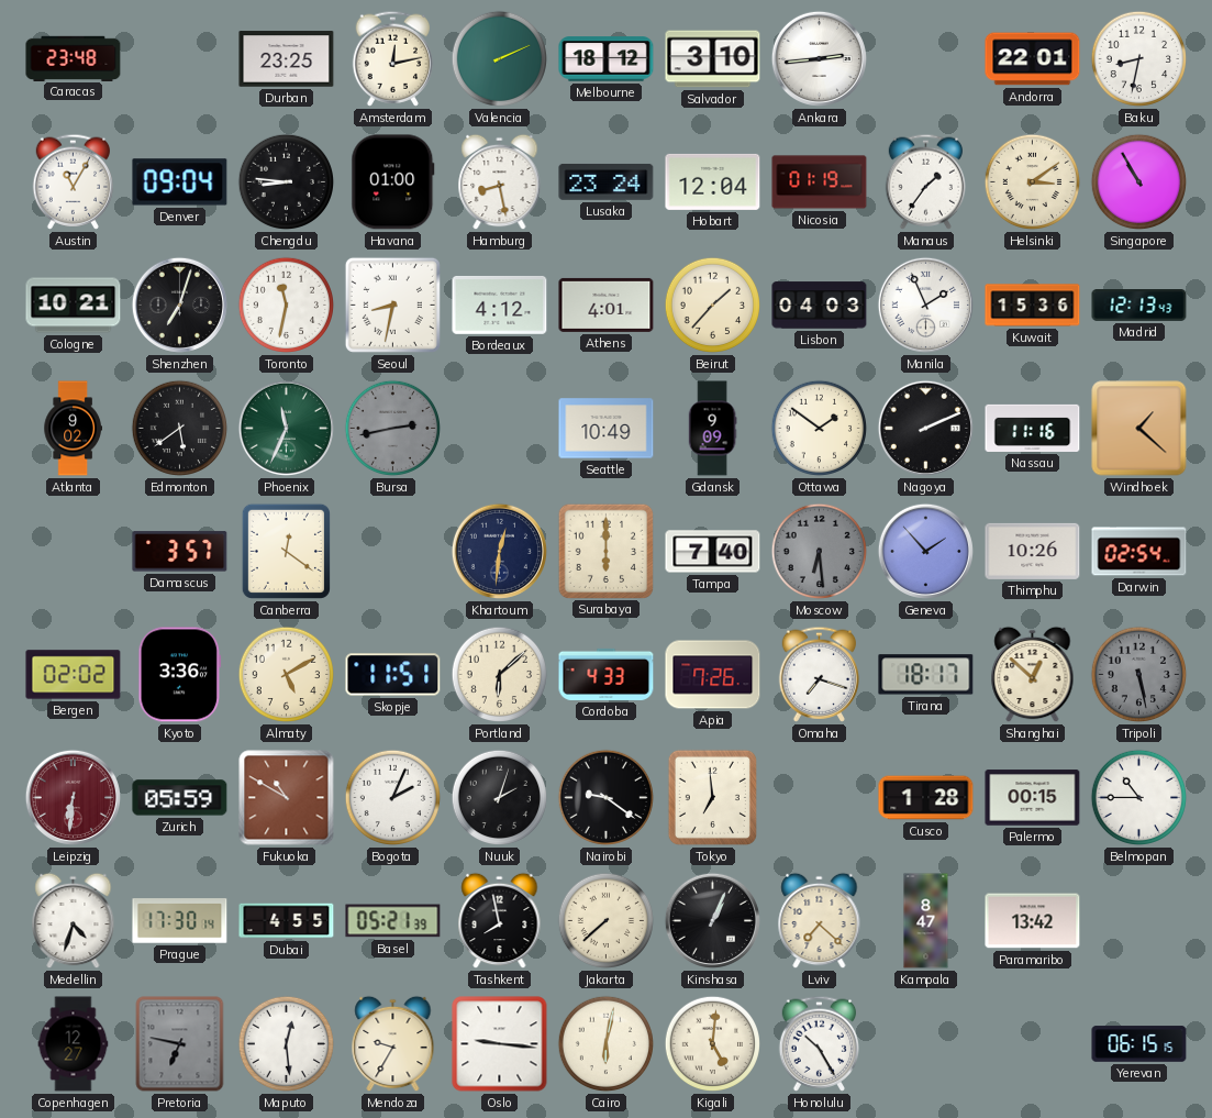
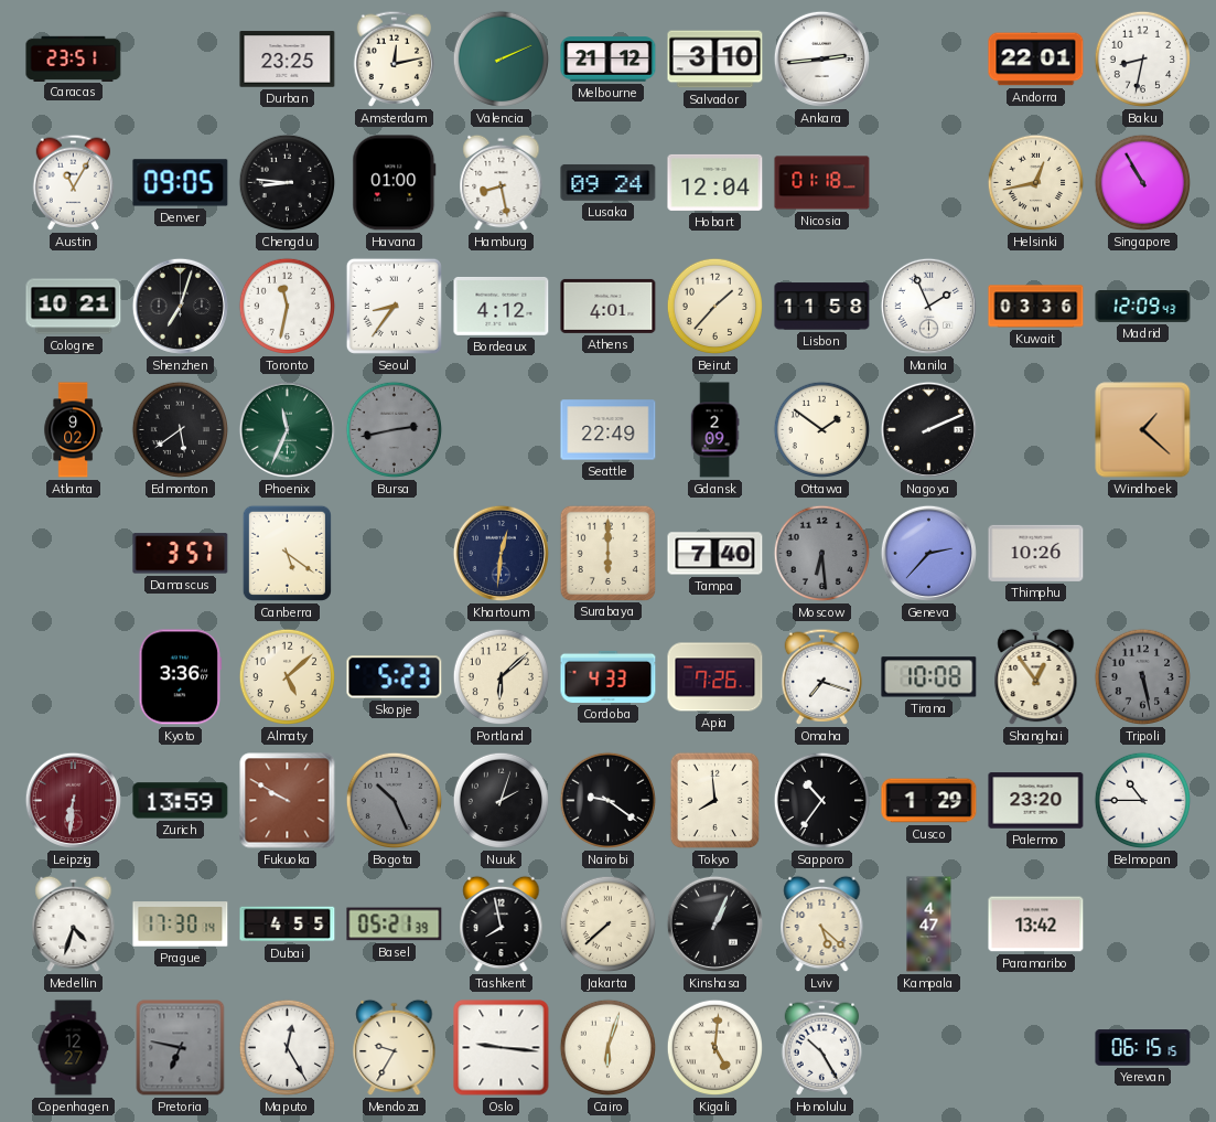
Caracas: 23:48 -> 23:51 (74, 58)
Melbourne: 18:12 -> 21:12 (609, 60)
Denver: 09:04 -> 09:05 (181, 183)
Lusaka: 23:24 -> 09:24 (609, 182)
Nicosia: 01:19 -> 01:18 (822, 183)
Manaus: 1:36 -> none (926, 181)
Helsinki: 3:09 -> 12:43 (1036, 183)
Seoul: 8:32 -> 8:36 (394, 306)
Lisbon: 04:03 -> 11:58 (822, 307)
Kuwait: 15:36 -> 03:36 (1036, 307)
Madrid: 12:13 -> 12:09 (1143, 307)
Seattle: 10:49 -> 22:49 (609, 430)
Gdansk: 9:09 -> 2:09 (714, 430)
Nassau: 11:16 -> none (1033, 428)
Canberra: 12:21 -> 5:21 (287, 553)
Geneva: 1:53 -> 2:37 (928, 553)
Darwin: 02:54 -> none (1139, 552)
Bergen: 02:02 -> none (74, 675)
Almaty: 5:10 -> 5:08 (288, 677)
Skopje: 11:51 -> 5:23 (395, 677)
Tirana: 18:17 -> 10:08 (929, 677)
Shanghai: 12:52 -> 12:54 (1036, 677)
Zurich: 05:59 -> 13:59 (181, 801)
Fukuoka: 10:50 -> 9:50 (288, 801)
Bogota: 2:04 -> 10:26 (395, 801)
Bogota dial: white -> grey (395, 801)
Tokyo: 6:59 -> 7:59 (714, 800)
Sapporo: none -> 10:36 (822, 801)
Cusco: 1:28 -> 1:29 (929, 801)
Palermo: 00:15 -> 23:20 (1036, 801)
Lviv: 7:22 -> 5:22 (822, 925)
Kampala: 8:47 -> 4:47 (929, 925)
Maputo: 12:29 -> 12:25 (288, 1048)
Cairo: 6:02 -> 6:03 (609, 1048)
